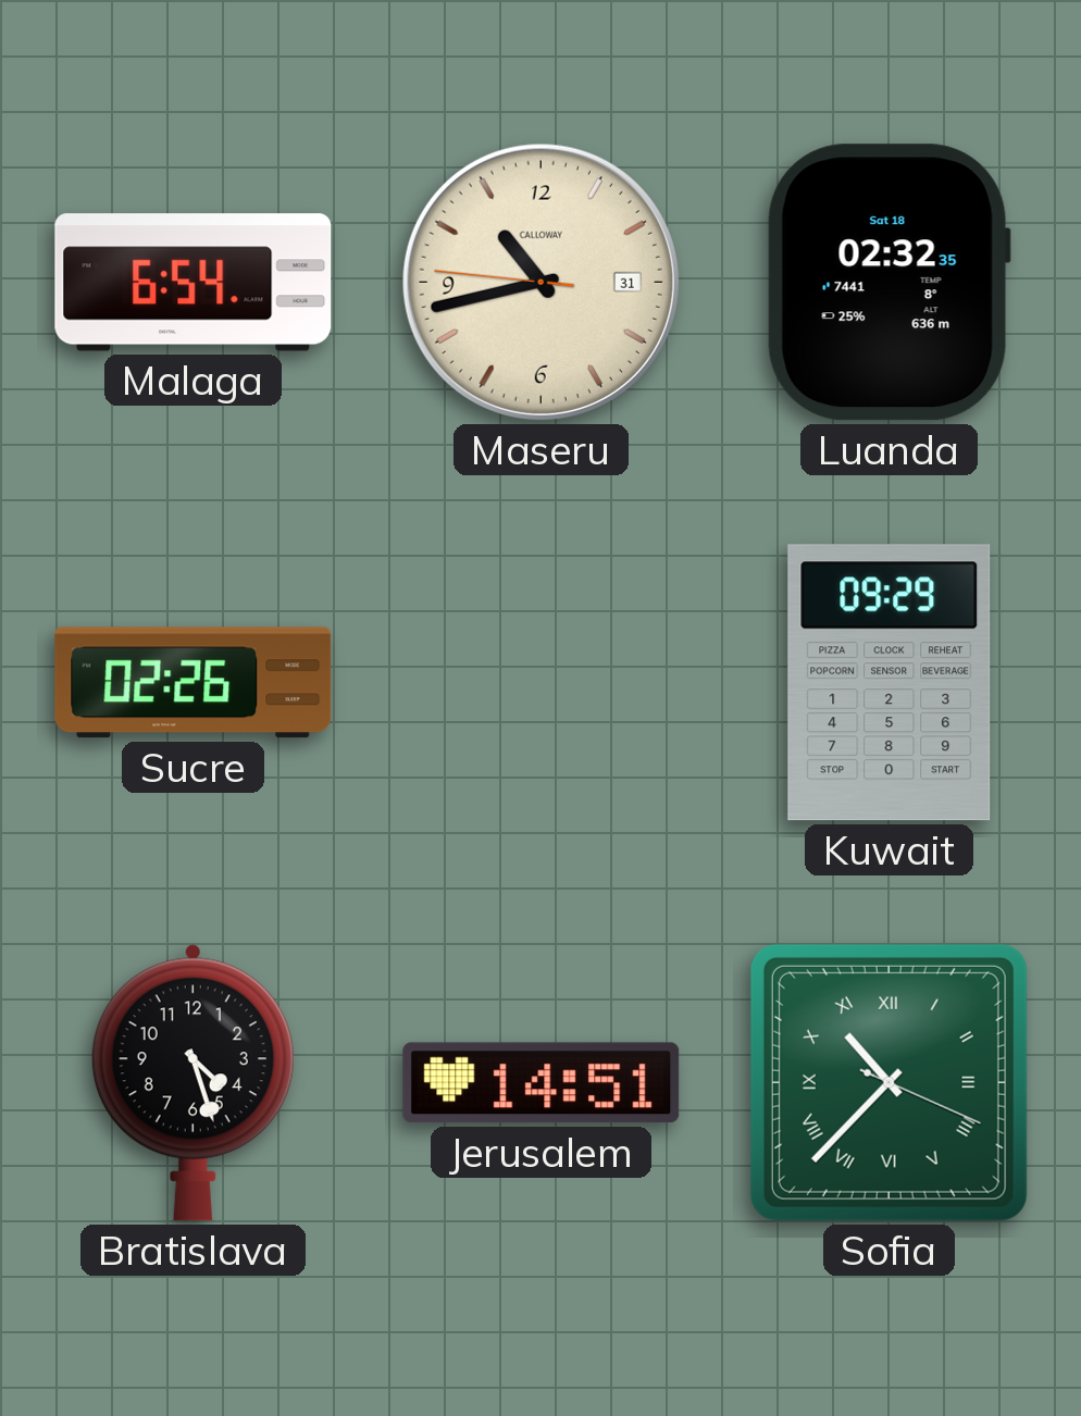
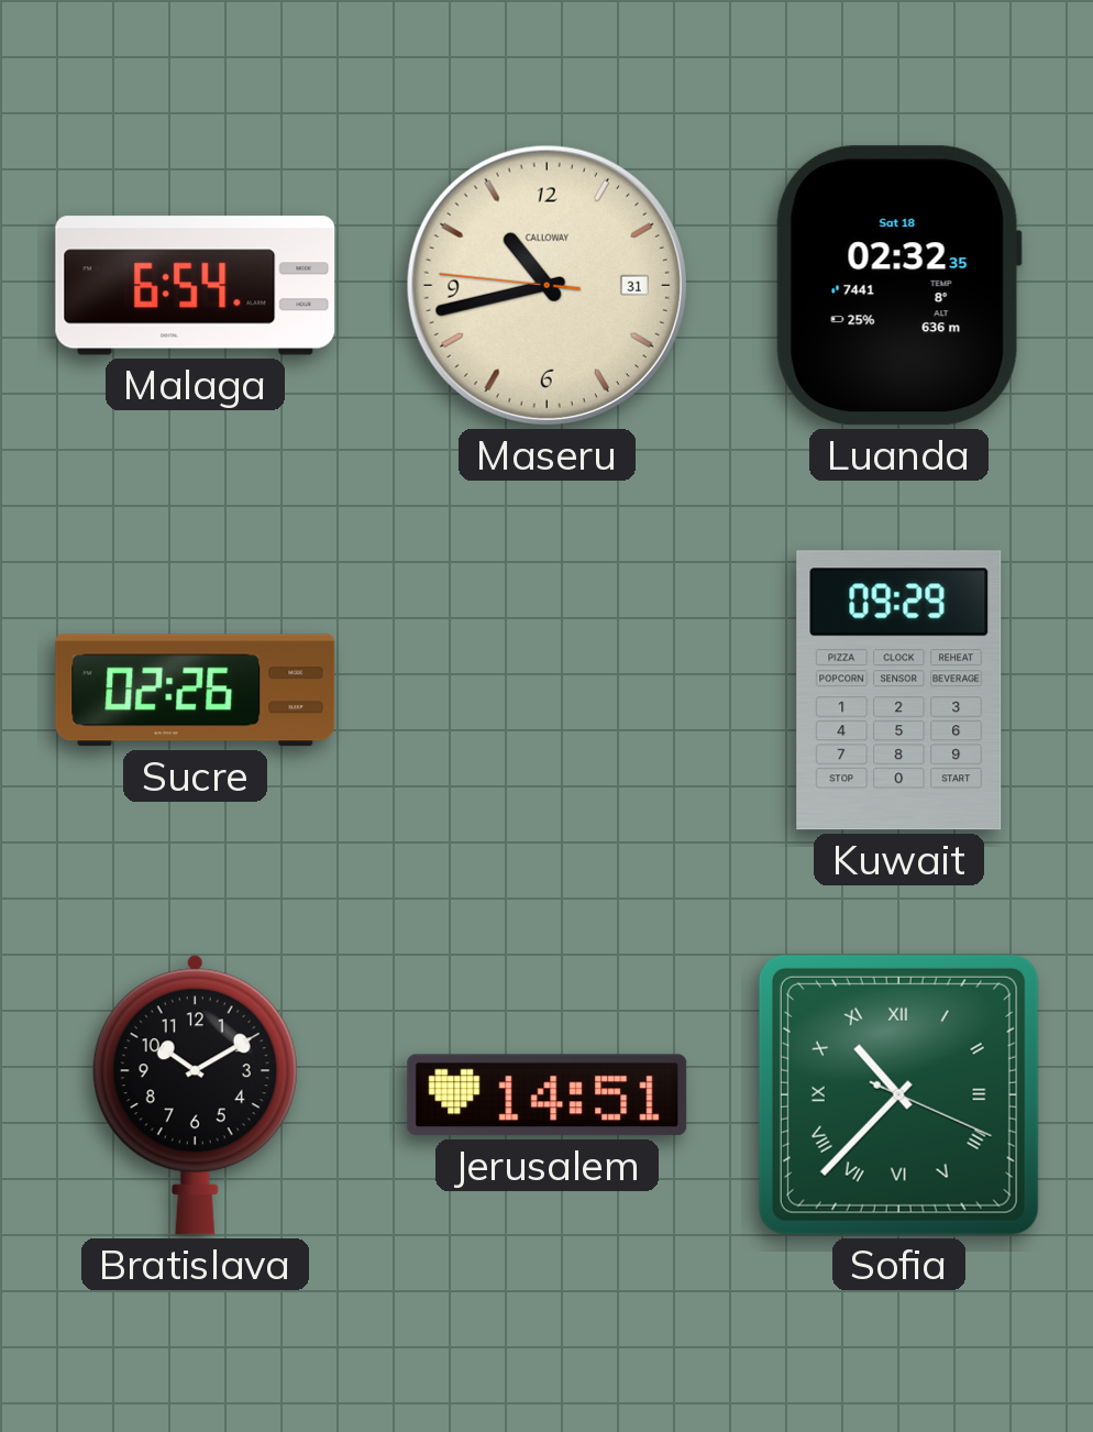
Bratislava: 4:27 -> 10:10 (195, 1095)
